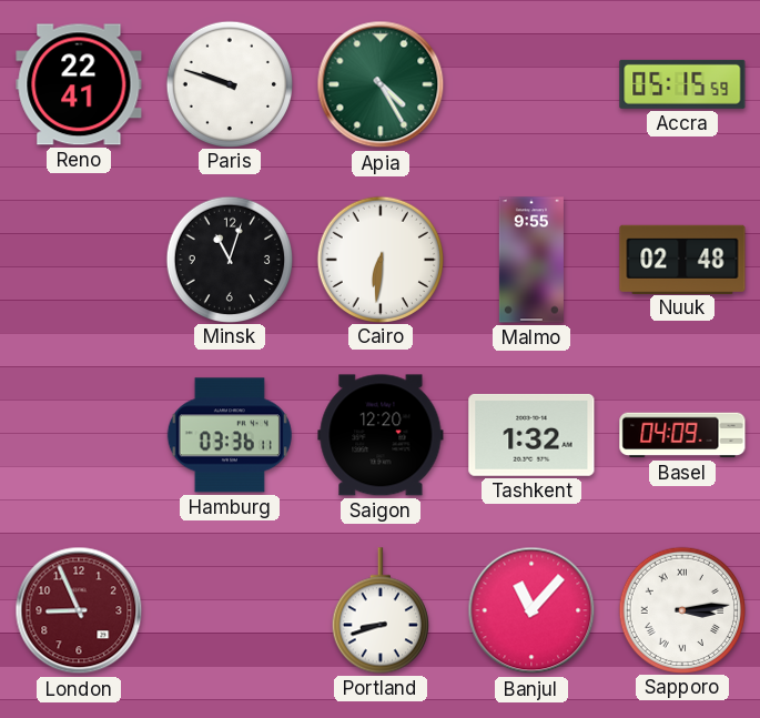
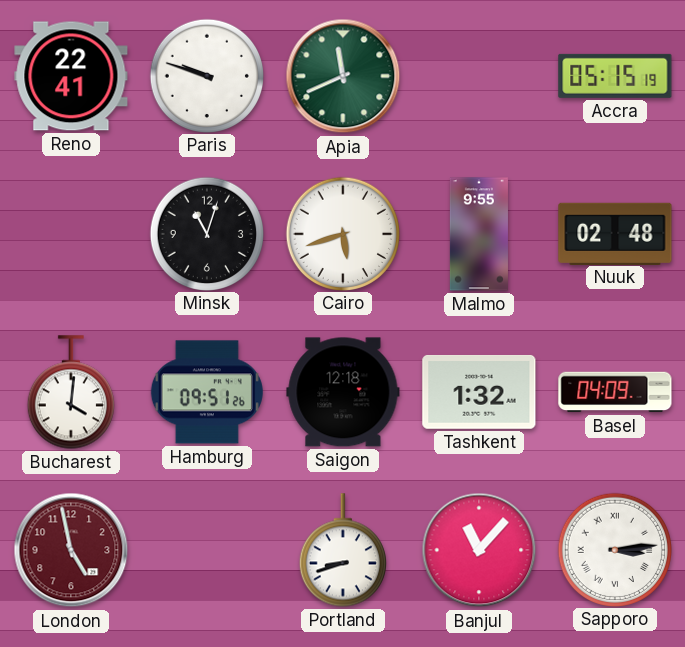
Apia: 4:25 -> 11:41 (343, 76)
Accra: 05:15:59 -> 05:15:19 (615, 76)
Cairo: 6:31 -> 5:42 (342, 233)
Bucharest: none -> 4:01 (71, 392)
Hamburg: 03:36 -> 09:51 (207, 392)
Saigon: 12:20 -> 12:18 (343, 392)
London: 8:56 -> 4:58 (71, 550)
